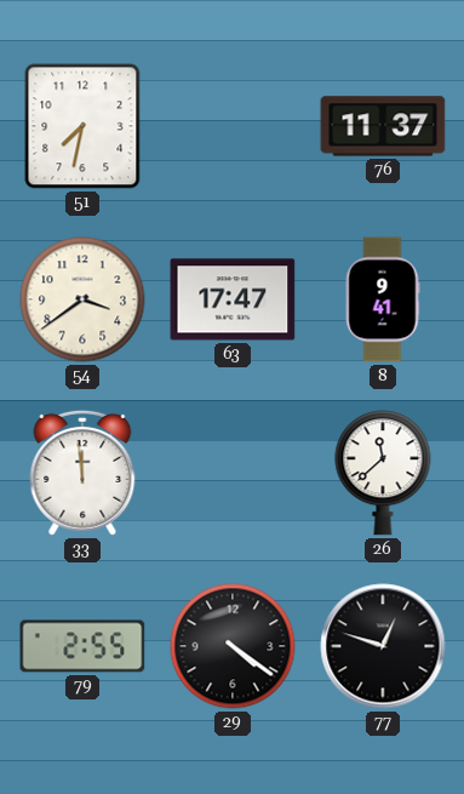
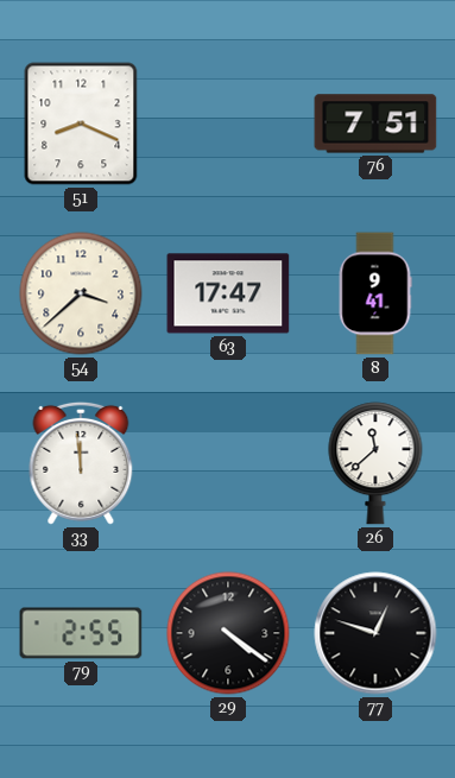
51: 7:32 -> 8:19 (81, 124)
76: 11:37 -> 7:51 (375, 124)
54: 3:39 -> 3:38 (81, 293)
